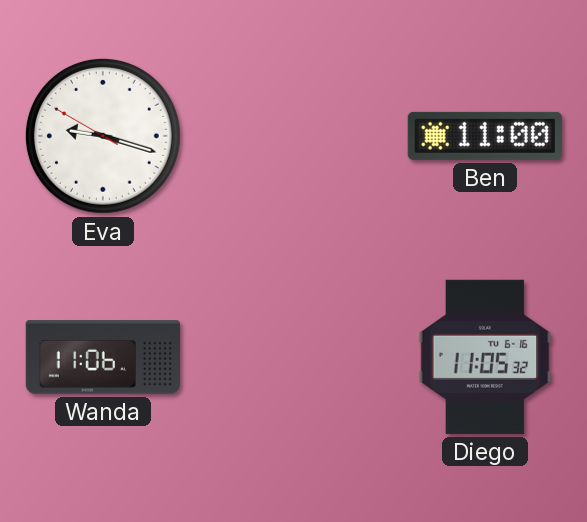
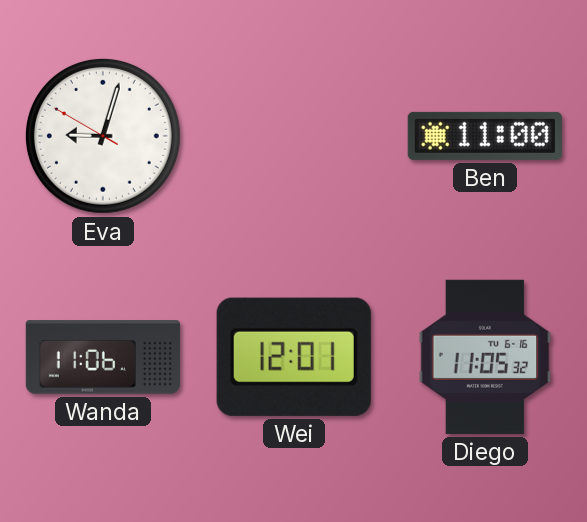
Eva: 9:17 -> 9:02 (103, 136)
Wei: none -> 12:01 (294, 357)
